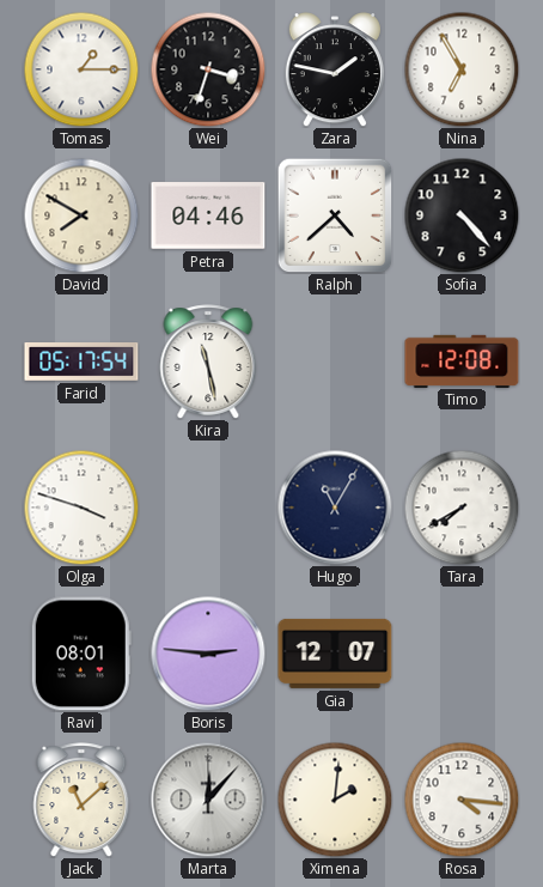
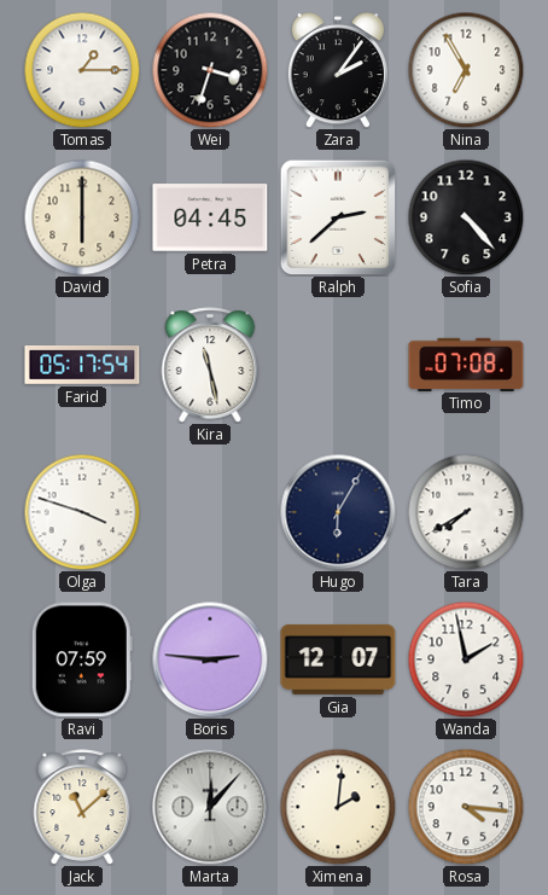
Zara: 1:47 -> 2:06 (338, 70)
David: 7:50 -> 6:00 (82, 217)
Petra: 04:46 -> 04:45 (210, 217)
Ralph: 4:38 -> 2:38 (338, 217)
Timo: 12:08 -> 07:08 (466, 364)
Hugo: 11:05 -> 6:05 (338, 512)
Ravi: 08:01 -> 07:59 (82, 659)
Wanda: none -> 1:58 (466, 659)
